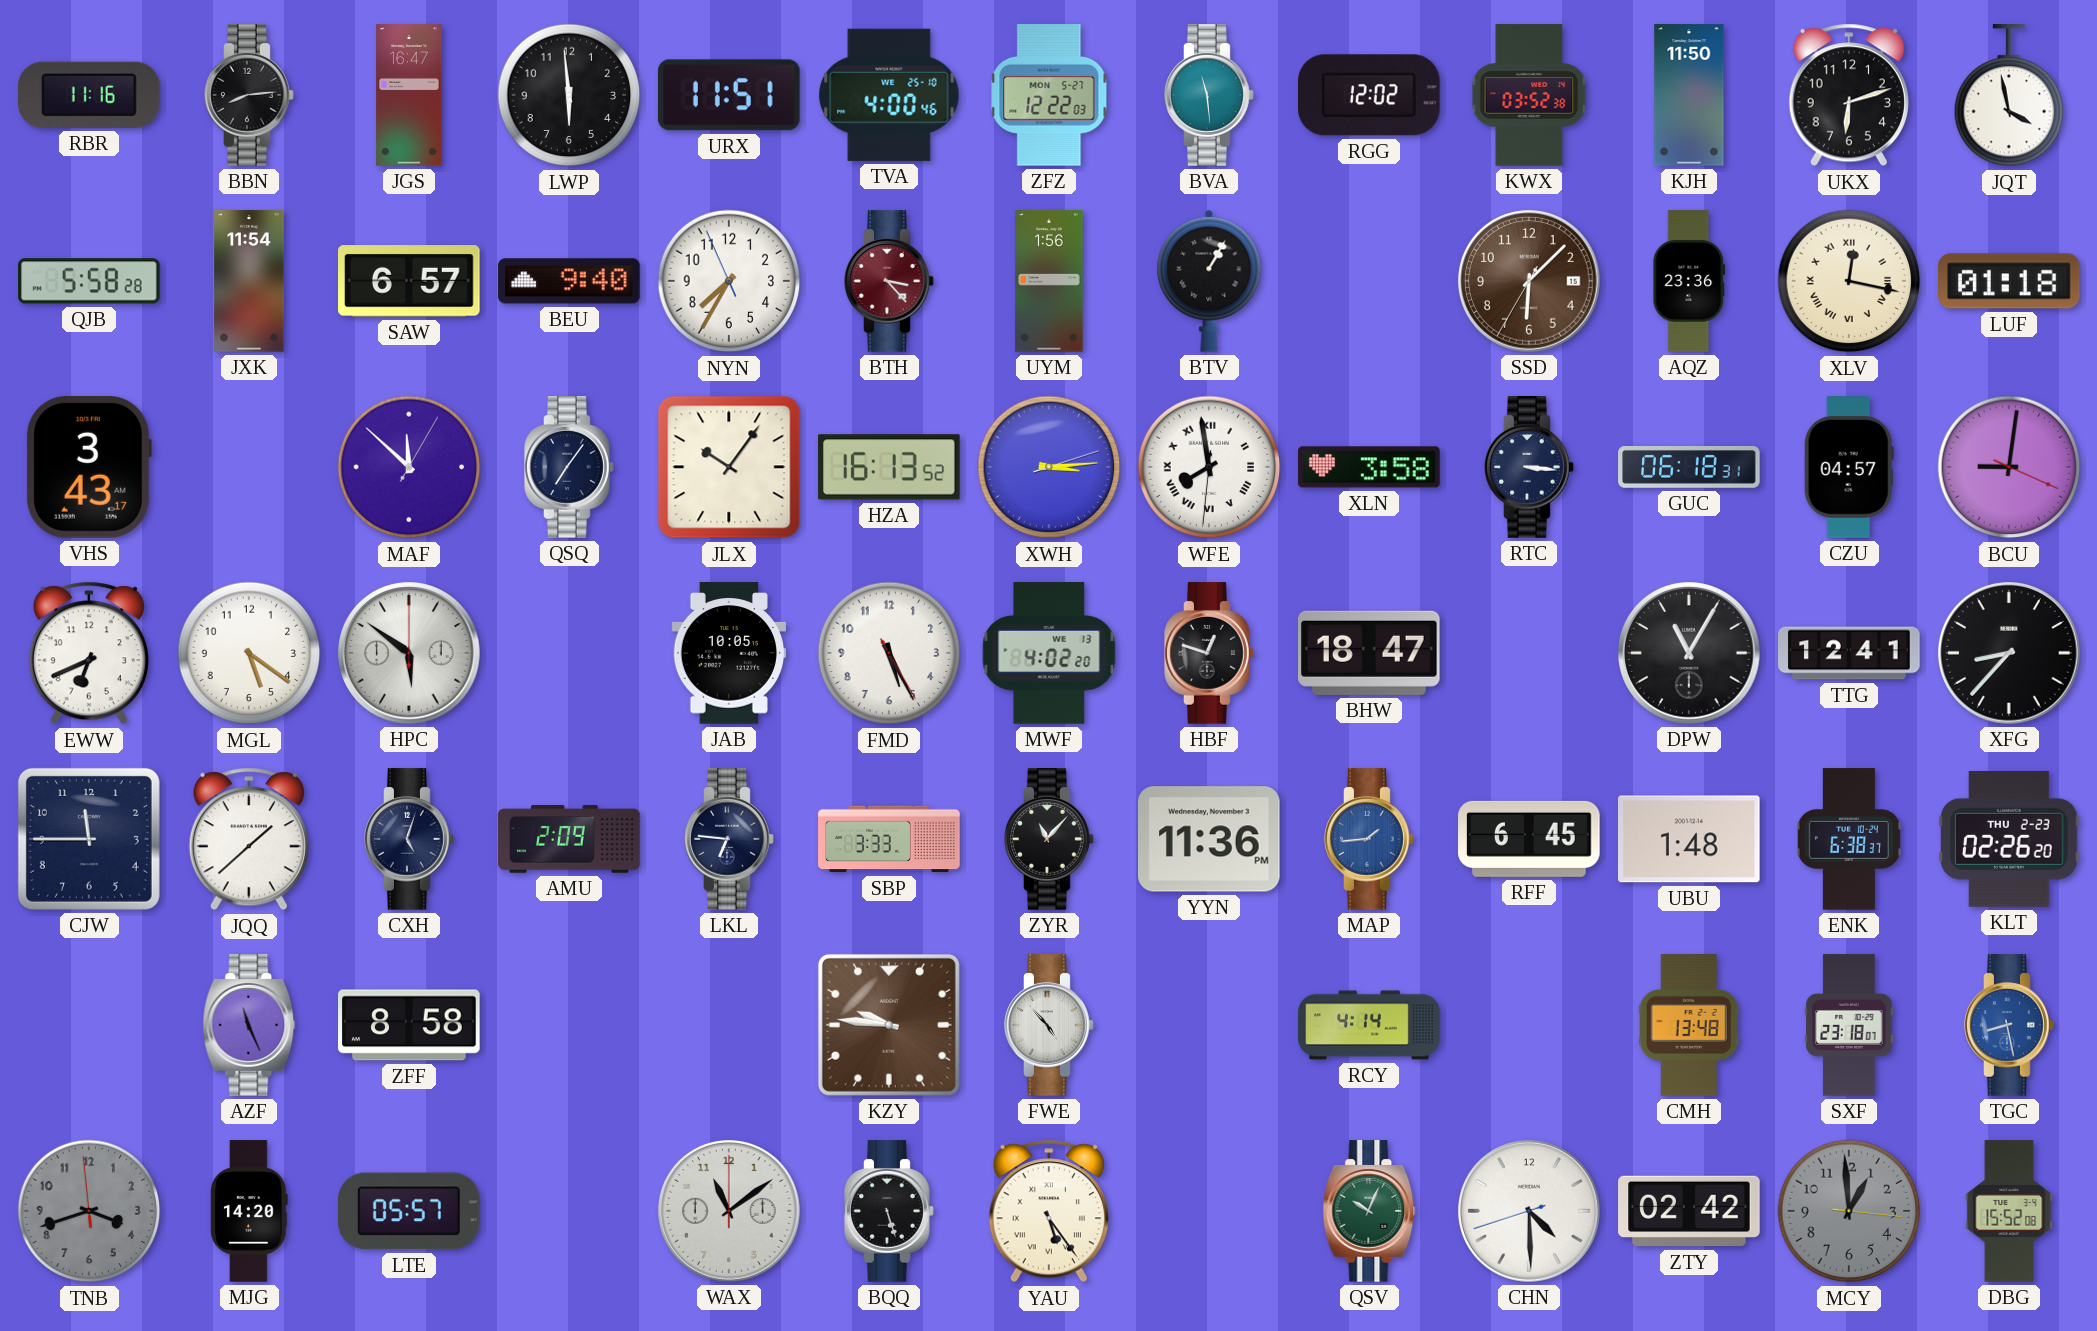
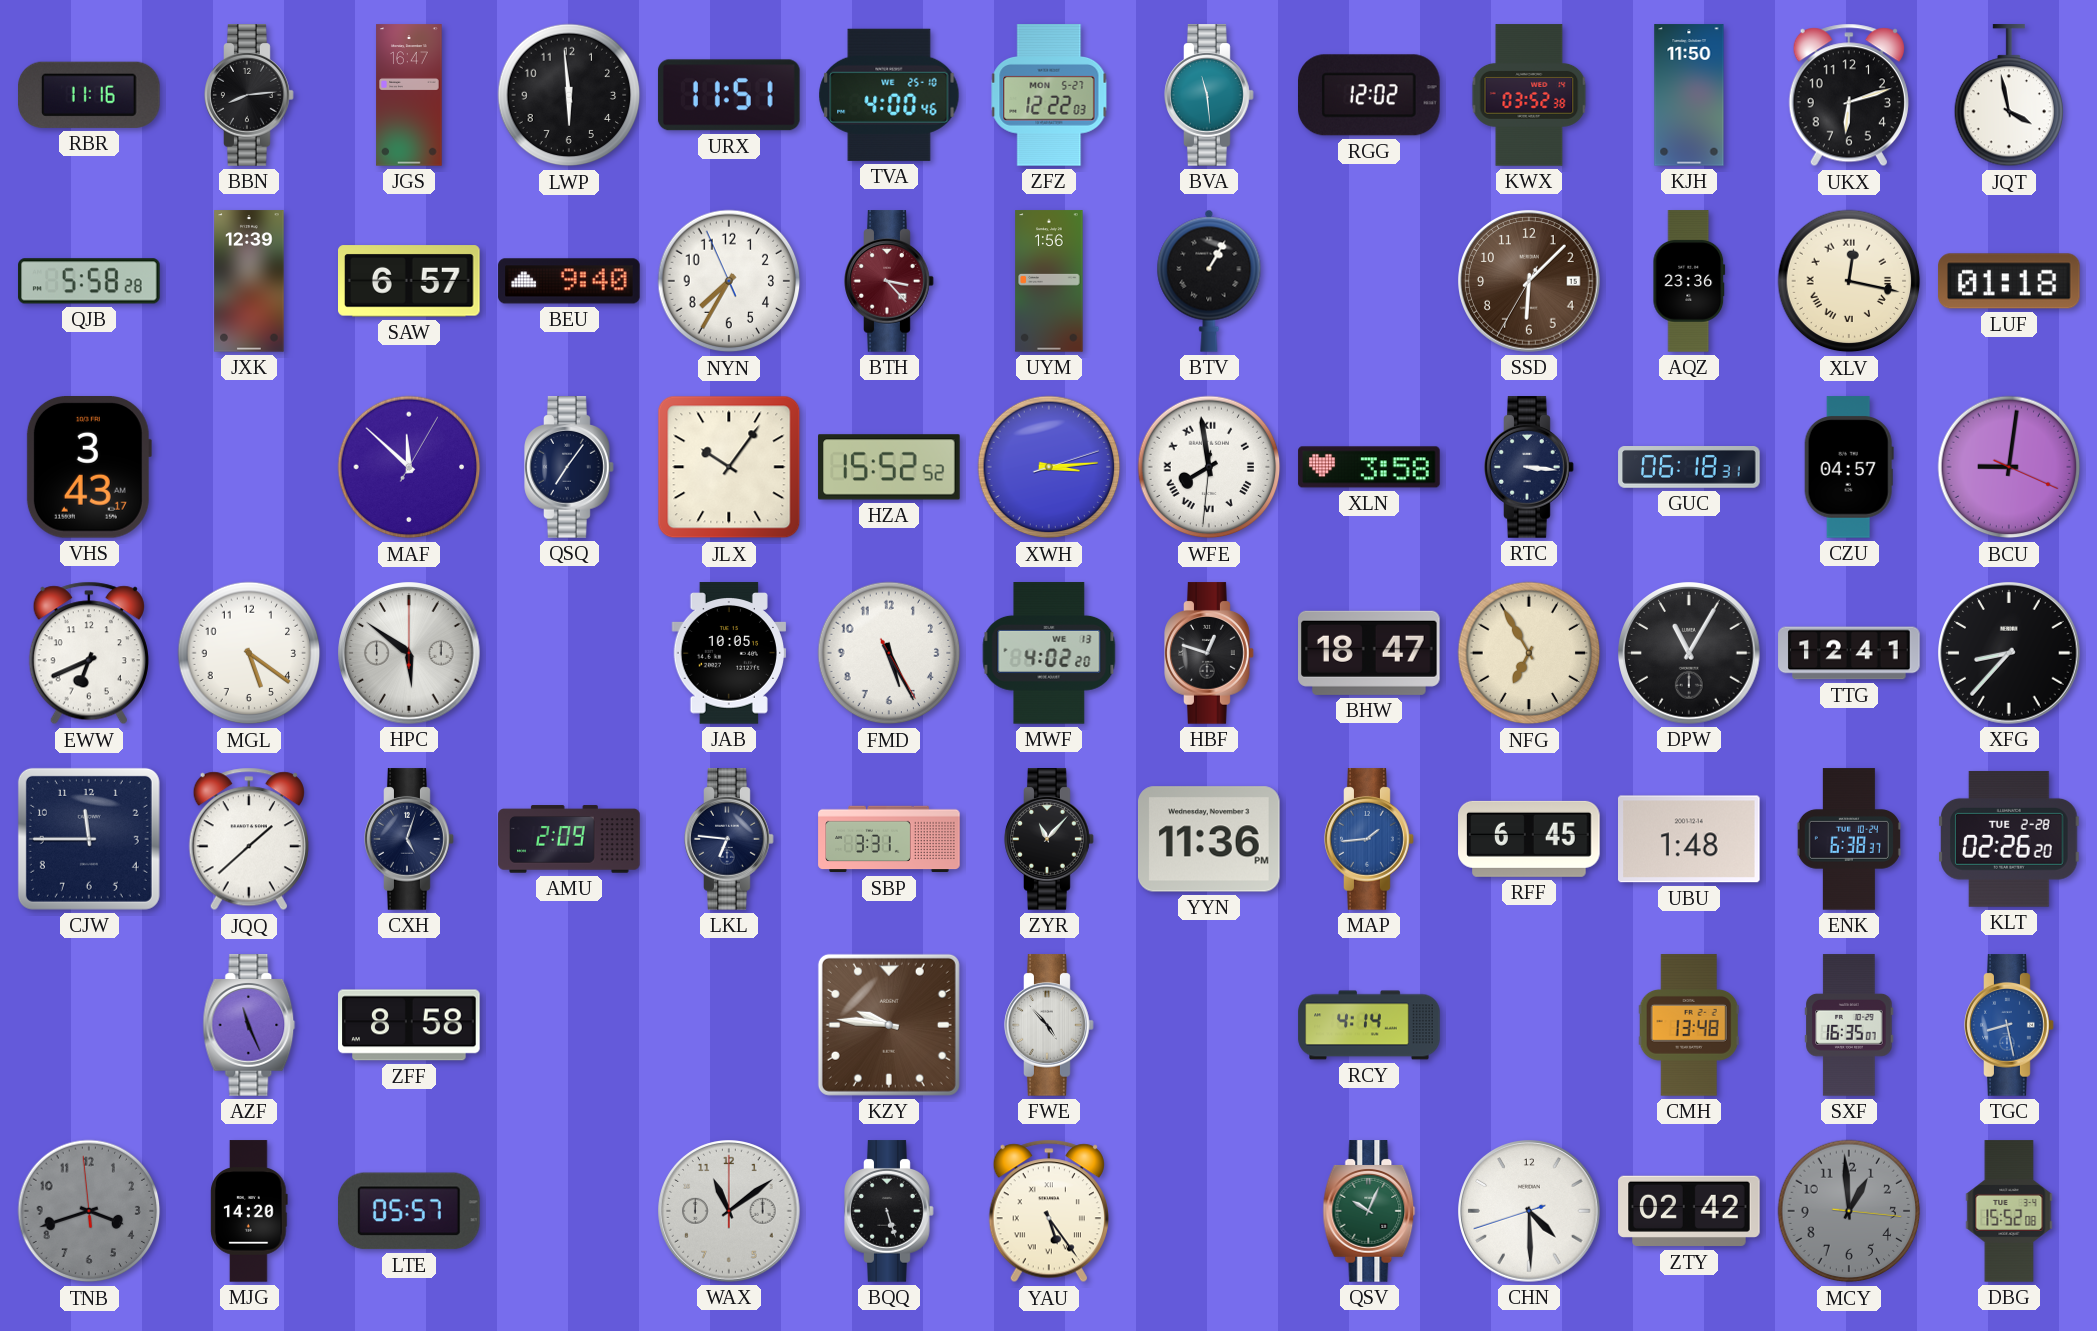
JXK: 11:54 -> 12:39 (249, 281)
HZA: 16:13 -> 15:52 (889, 467)
NFG: none -> 6:55 (1529, 653)
SBP: 3:33 -> 3:31 (889, 839)
KLT date: THU 2-23 -> TUE 2-28 (2009, 839)
SXF: 23:18 -> 16:35 (1849, 1025)
